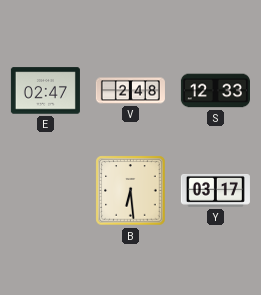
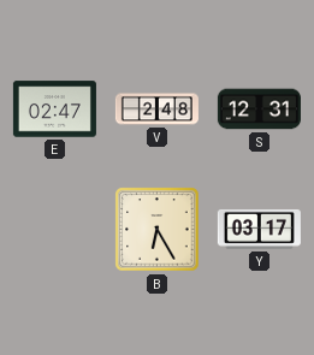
S: 12:33 -> 12:31 (259, 110)
B: 6:29 -> 6:25 (158, 230)
